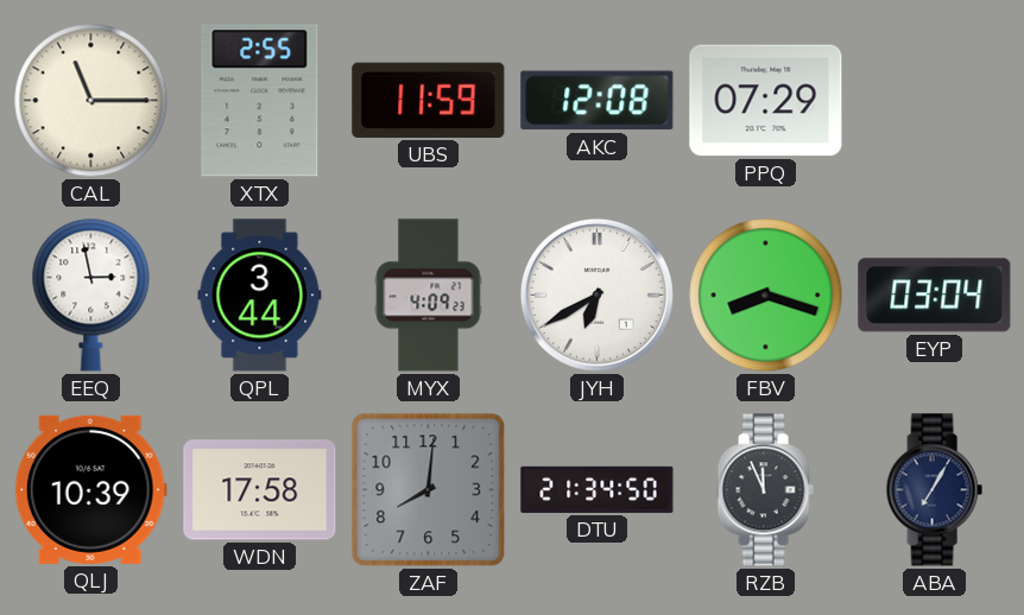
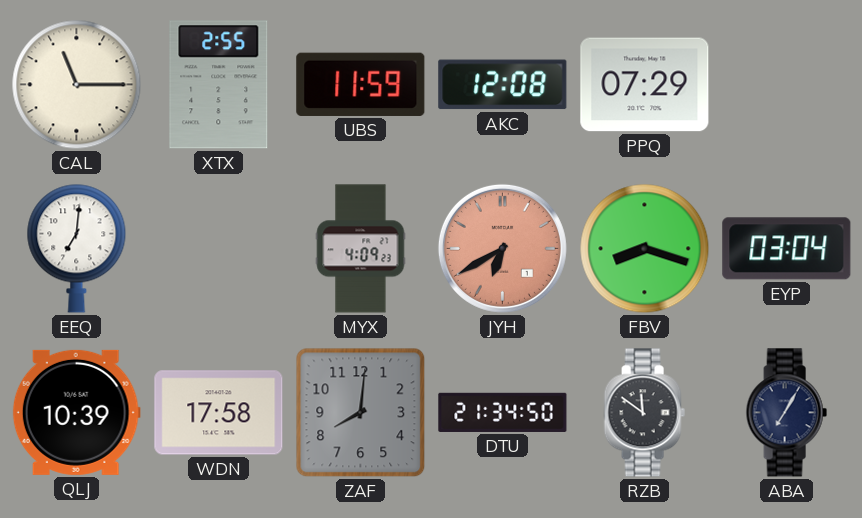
EEQ: 2:58 -> 7:01 (77, 248)
QPL: 3:44 -> none (260, 296)
JYH dial: white -> salmon (502, 248)
RZB: 11:56 -> 11:51 (644, 413)
